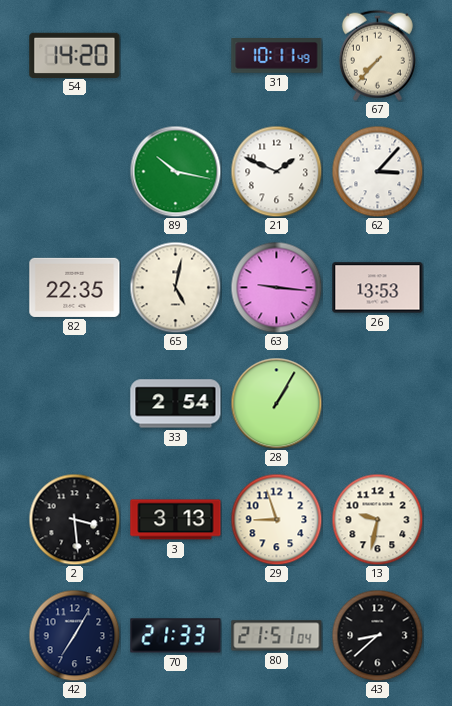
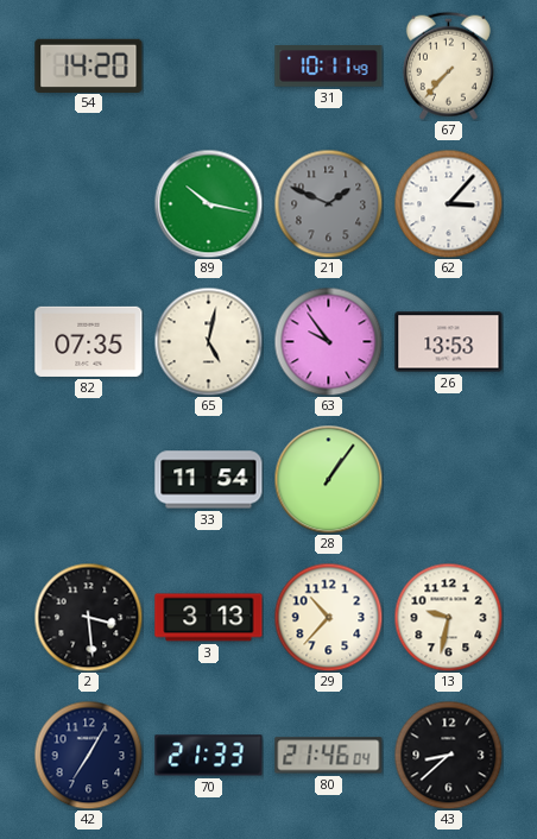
21 dial: white -> grey (328, 203)
82: 22:35 -> 07:35 (89, 341)
63: 9:16 -> 9:54 (328, 341)
33: 2:54 -> 11:54 (209, 480)
28: 1:05 -> 1:06 (328, 479)
29: 8:57 -> 10:37 (328, 617)
80: 21:51 -> 21:46 (329, 756)
